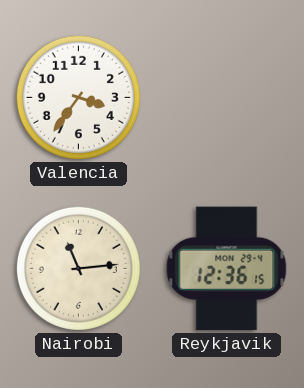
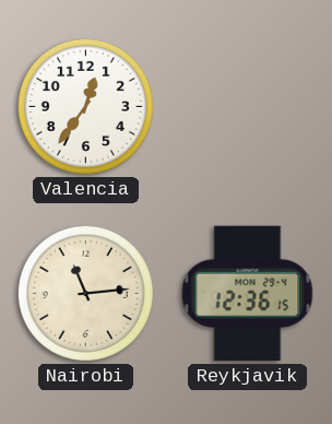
Valencia: 3:36 -> 12:36 (85, 106)
